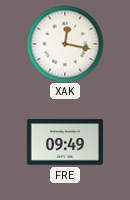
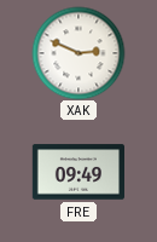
XAK: 12:17 -> 2:49 (78, 53)
